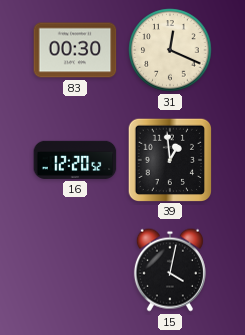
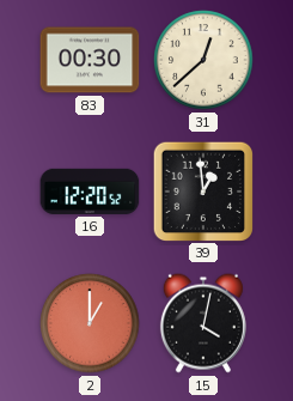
31: 12:19 -> 12:38 (203, 60)
2: none -> 1:00 (90, 323)
